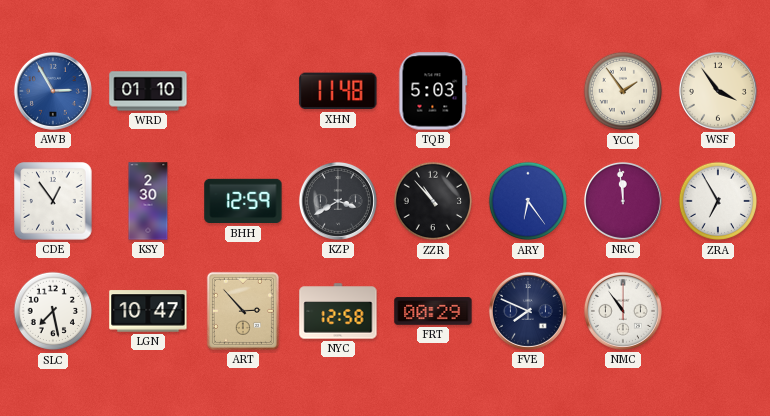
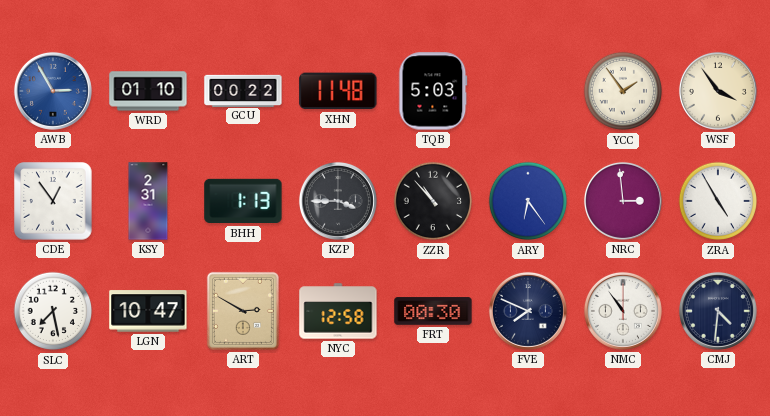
GCU: none -> 00:22 (243, 90)
KSY: 2:30 -> 2:31 (148, 201)
BHH: 12:59 -> 1:13 (243, 201)
KZP: 3:40 -> 3:45 (338, 201)
NRC: 11:59 -> 2:59 (623, 201)
ZRA: 6:55 -> 4:55 (718, 201)
ART: 2:53 -> 2:50 (243, 311)
FRT: 00:29 -> 00:30 (433, 311)
CMJ: none -> 4:31 (718, 311)
